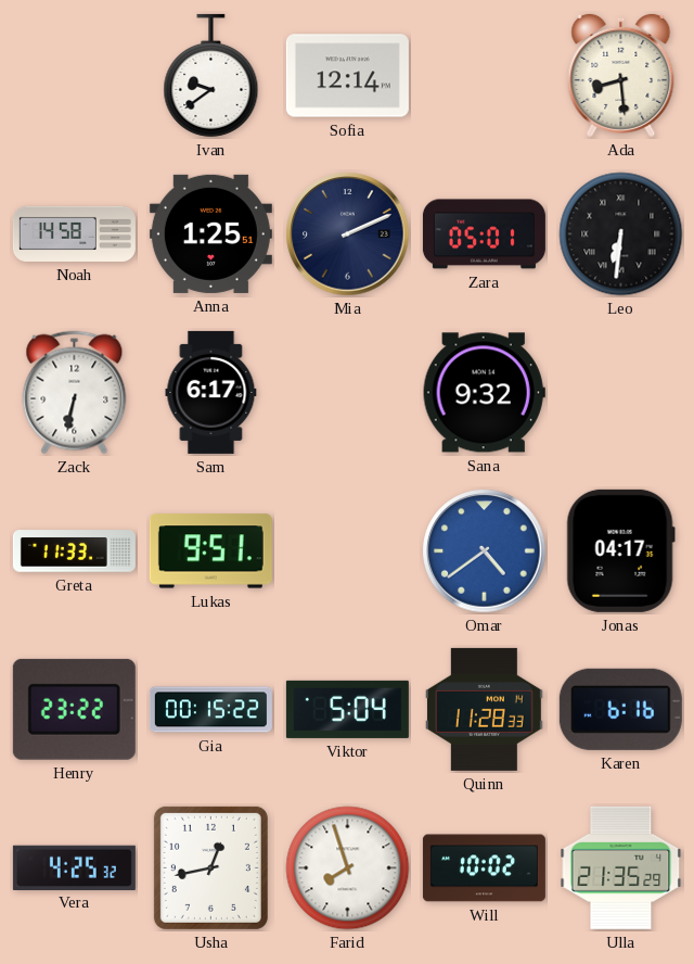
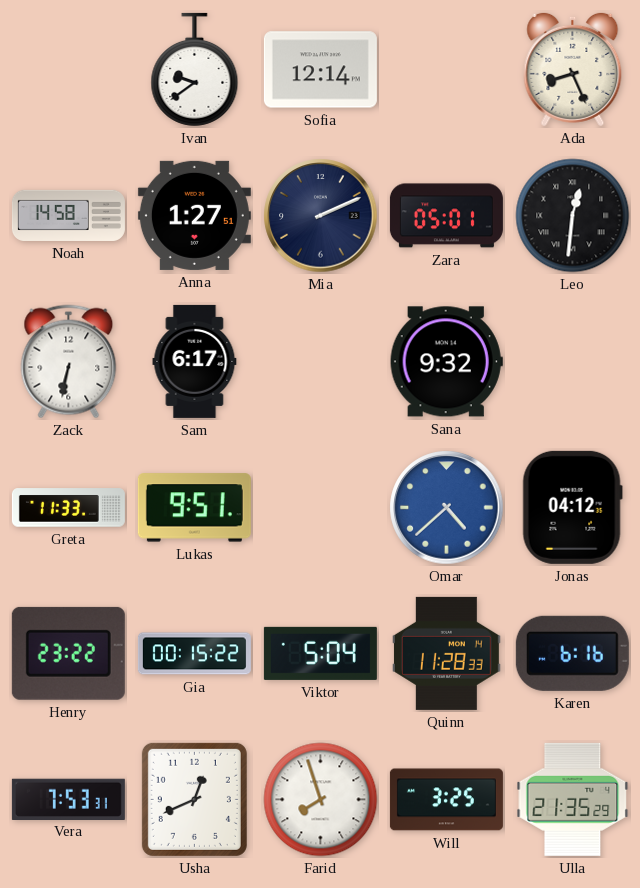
Ada: 8:29 -> 8:26 (573, 69)
Anna: 1:25 -> 1:27 (194, 215)
Leo: 6:31 -> 12:31 (573, 216)
Omar: 4:39 -> 4:38 (447, 508)
Jonas: 04:17 -> 04:12 (572, 507)
Vera: 4:25 -> 7:53 (68, 799)
Usha: 12:43 -> 12:41 (194, 799)
Will: 10:02 -> 3:25 (446, 800)
